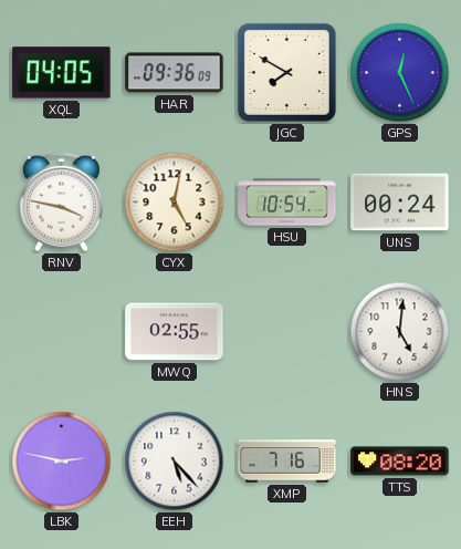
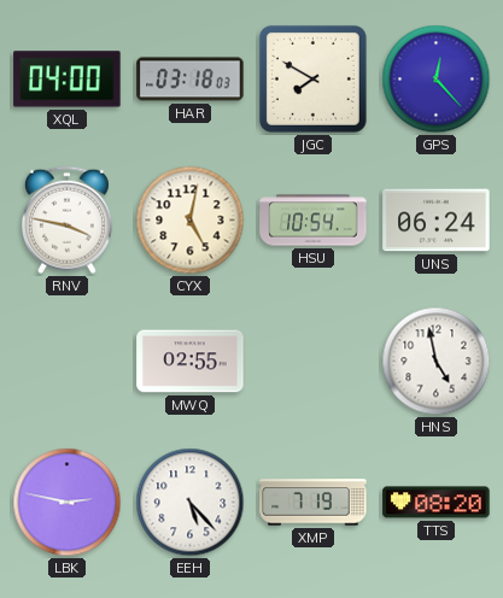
XQL: 04:05 -> 04:00 (68, 80)
HAR: 09:36 -> 03:18 (191, 80)
GPS: 12:26 -> 12:23 (437, 80)
UNS: 00:24 -> 06:24 (437, 221)
HNS: 5:01 -> 4:58 (437, 362)
XMP: 7:16 -> 7:19 (314, 503)
